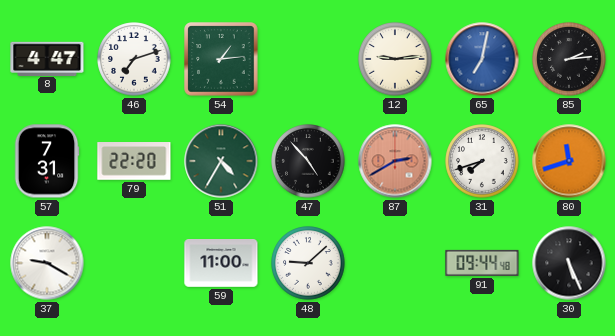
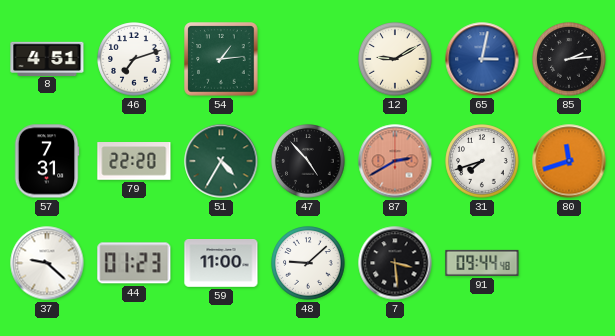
8: 4:47 -> 4:51 (47, 58)
12: 9:14 -> 9:10 (395, 59)
65: 7:02 -> 3:02 (482, 59)
37: 9:20 -> 9:22 (47, 263)
44: none -> 01:23 (134, 263)
7: none -> 3:29 (395, 263)
30: 5:26 -> none (569, 263)
